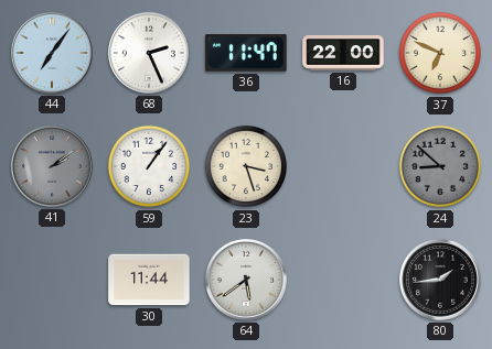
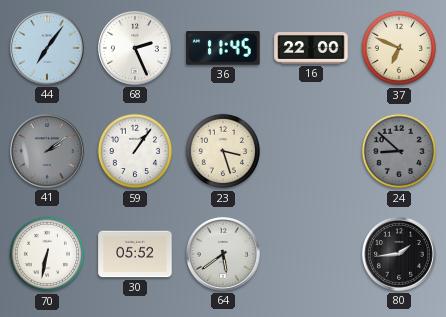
36: 11:47 -> 11:45 (223, 49)
70: none -> 6:32 (47, 254)
30: 11:44 -> 05:52 (135, 254)
